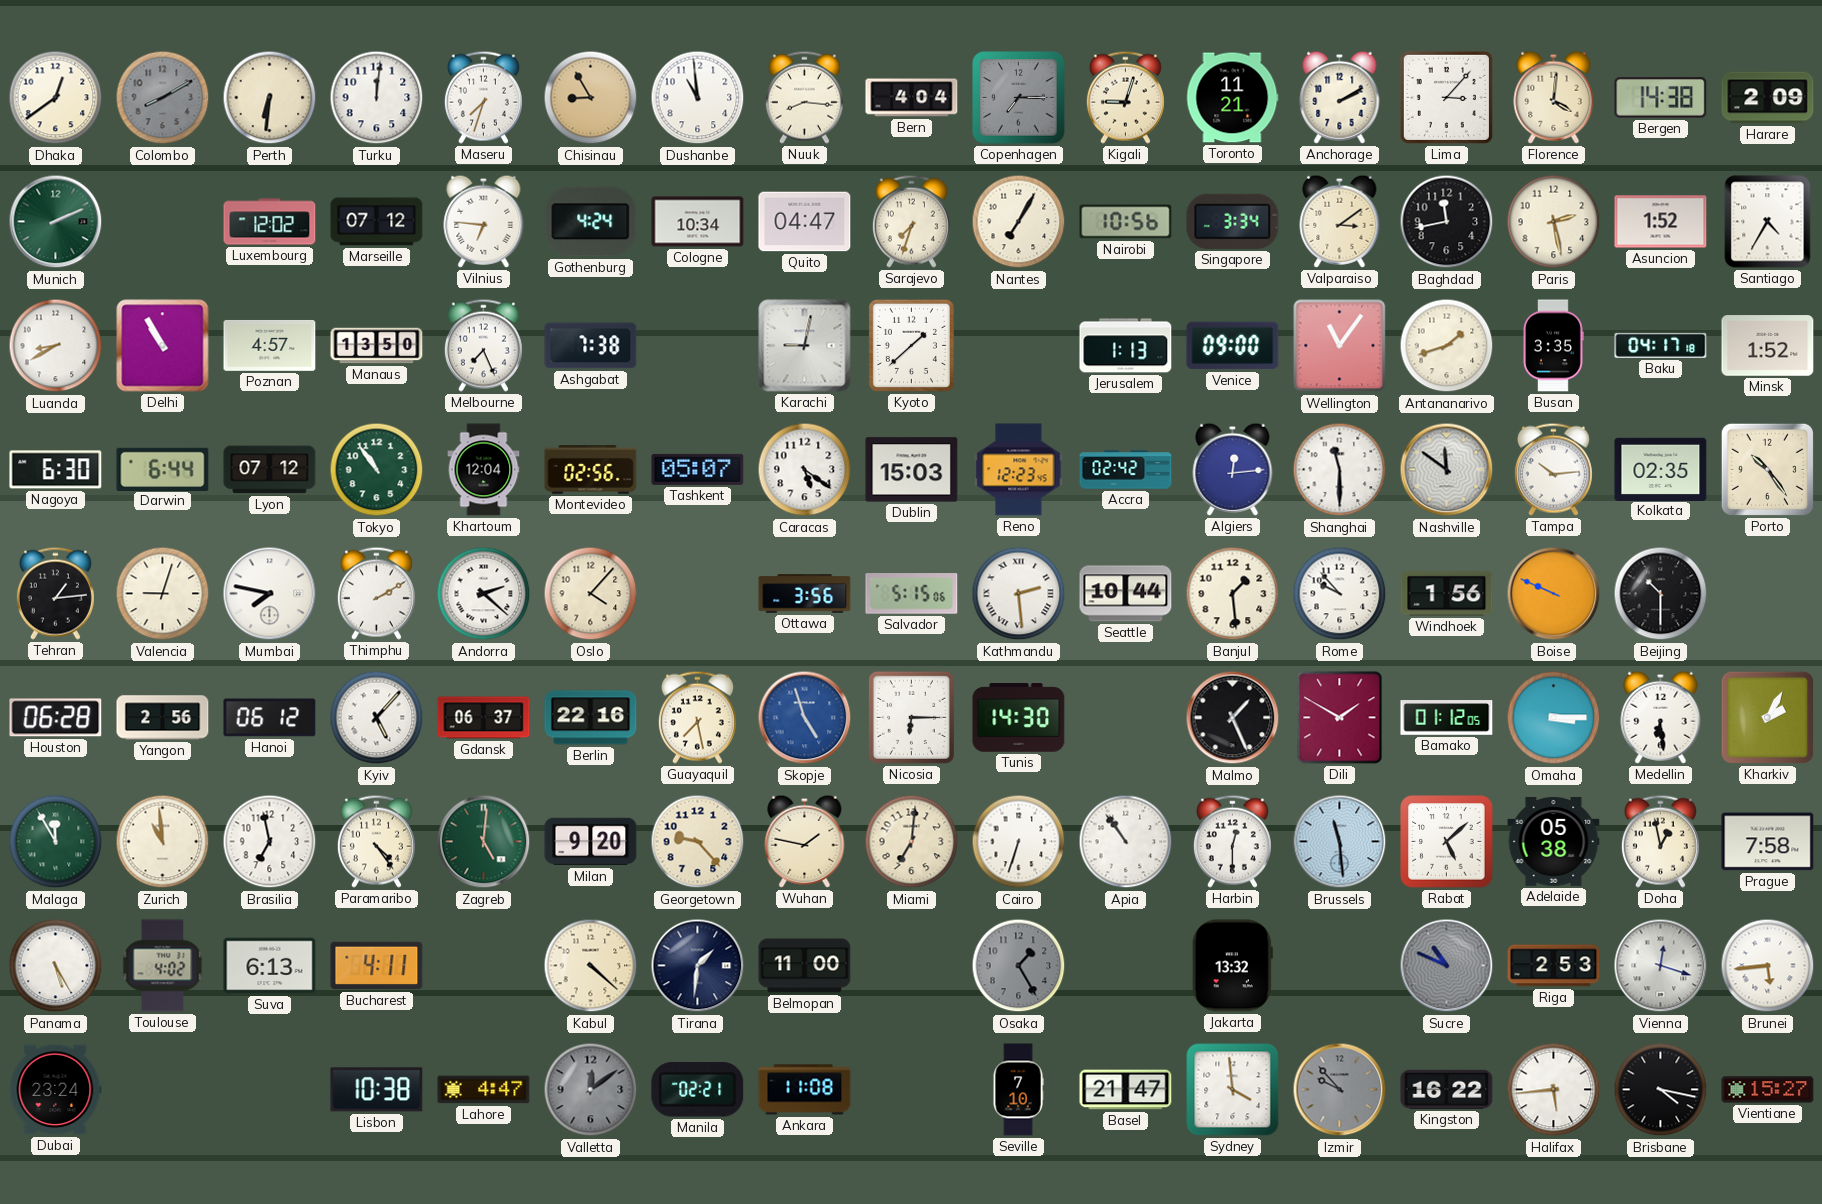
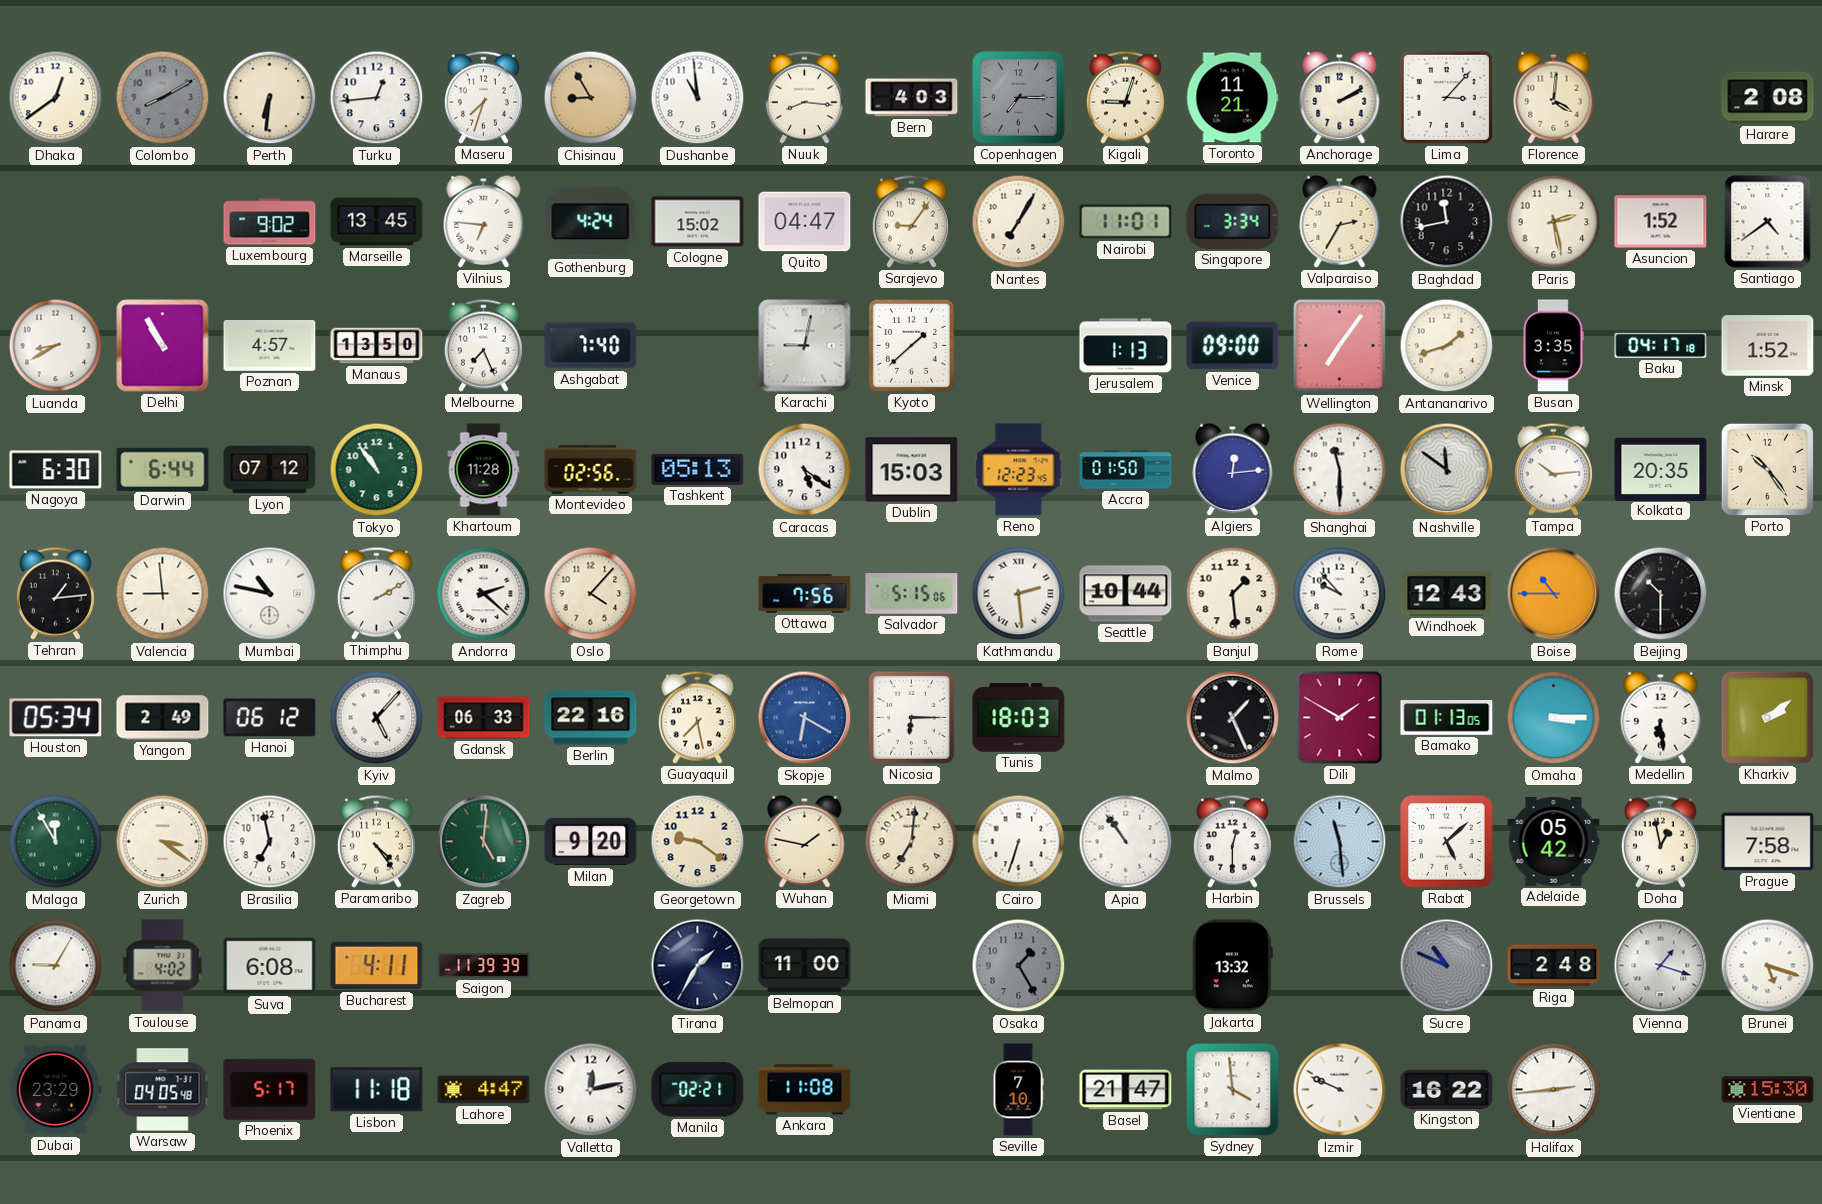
Turku: 12:01 -> 12:44 (377, 98)
Bern: 4:04 -> 4:03 (912, 98)
Bergen: 14:38 -> none (1661, 98)
Harare: 2:09 -> 2:08 (1768, 98)
Munich: 2:11 -> none (56, 222)
Luxembourg: 12:02 -> 9:02 (270, 222)
Marseille: 07:12 -> 13:45 (377, 222)
Cologne: 10:34 -> 15:02 (698, 222)
Sarajevo: 7:33 -> 9:06 (911, 221)
Nairobi: 10:56 -> 11:01 (1126, 222)
Valparaiso: 3:09 -> 2:35 (1340, 221)
Santiago: 4:35 -> 4:39 (1768, 222)
Ashgabat: 7:38 -> 7:40 (591, 346)
Wellington: 11:06 -> 7:06 (1340, 346)
Khartoum: 12:04 -> 11:28 (484, 470)
Tashkent: 05:07 -> 05:13 (698, 469)
Accra: 02:42 -> 01:50 (1126, 470)
Kolkata: 02:35 -> 20:35 (1661, 469)
Valencia: 9:03 -> 8:59 (163, 594)
Mumbai: 7:47 -> 10:47 (270, 594)
Ottawa: 3:56 -> 7:56 (805, 594)
Windhoek: 1:56 -> 12:43 (1447, 594)
Boise: 9:49 -> 10:45 (1554, 594)
Houston: 06:28 -> 05:34 (56, 718)
Yangon: 2:56 -> 2:49 (163, 718)
Gdansk: 06:37 -> 06:33 (484, 718)
Skopje: 4:57 -> 6:20 (805, 718)
Tunis: 14:30 -> 18:03 (1019, 718)
Bamako: 01:12 -> 01:13 (1447, 718)
Kharkiv: 2:05 -> 2:09 (1767, 717)
Zurich: 10:59 -> 3:21 (163, 842)
Georgetown: 9:23 -> 9:21 (698, 842)
Adelaide: 05:38 -> 05:42 (1554, 841)
Panama: 5:25 -> 9:05 (56, 966)
Suva: 6:13 -> 6:08 (270, 966)
Saigon: none -> 11:39 (484, 966)
Kabul: 4:22 -> none (591, 966)
Tirana: 1:31 -> 1:35 (698, 966)
Riga: 2:53 -> 2:48 (1554, 966)
Vienna: 12:18 -> 1:18 (1661, 966)
Brunei: 5:44 -> 5:18 (1768, 966)
Dubai: 23:24 -> 23:29 (56, 1090)
Warsaw: none -> 04:05 (163, 1090)
Phoenix: none -> 5:17 (270, 1089)
Lisbon: 10:38 -> 11:18 (377, 1090)
Valletta: 12:09 -> 12:13 (591, 1090)
Valletta dial: grey -> white (591, 1090)
Izmir: 9:53 -> 9:49 (1340, 1090)
Izmir dial: grey -> white (1340, 1090)
Halifax: 5:44 -> 2:44 (1554, 1090)
Brisbane: 4:17 -> none (1661, 1090)
Vientiane: 15:27 -> 15:30 (1768, 1090)
